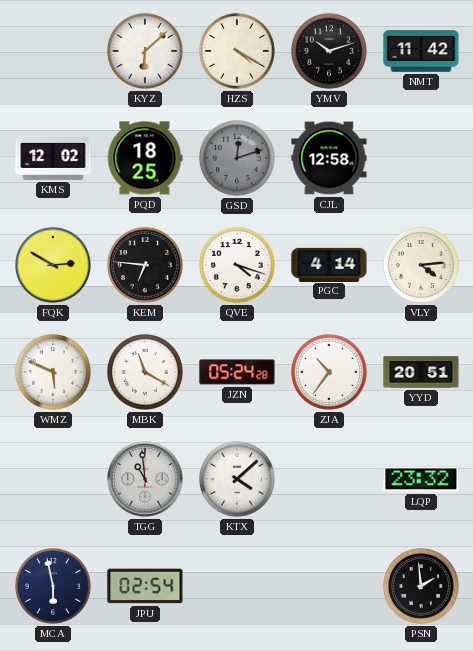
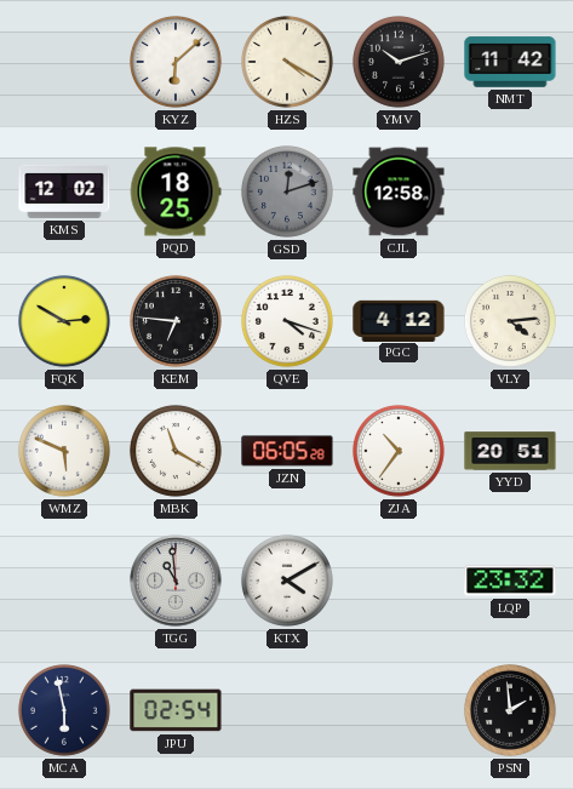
PGC: 4:14 -> 4:12 (399, 320)
JZN: 05:24 -> 06:05 (287, 451)
KTX: 4:08 -> 4:10 (287, 581)
